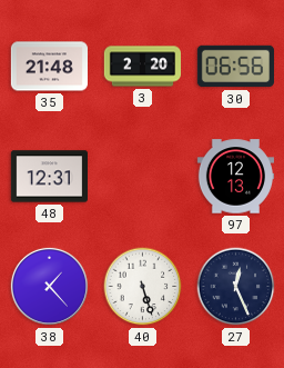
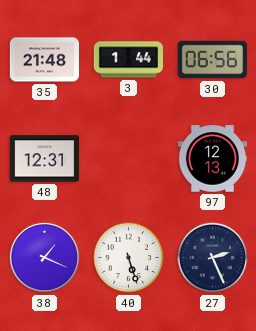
3: 2:20 -> 1:44 (128, 60)
38: 1:23 -> 1:19 (44, 257)
27: 12:26 -> 2:26 (213, 258)
